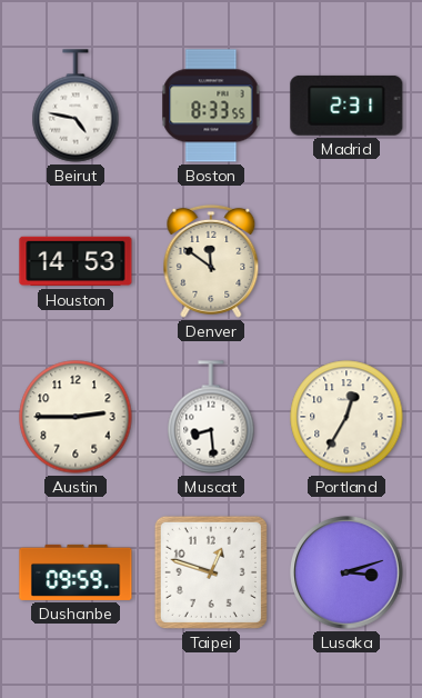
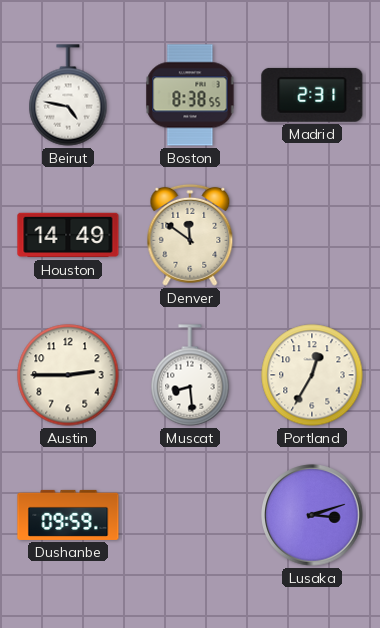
Boston: 8:33 -> 8:38 (190, 95)
Houston: 14:53 -> 14:49 (68, 235)
Taipei: 12:48 -> none (211, 572)
